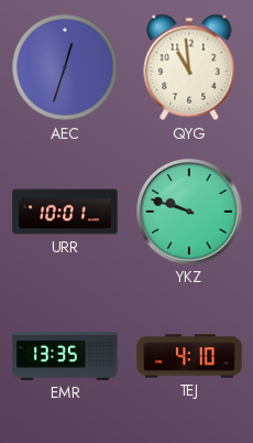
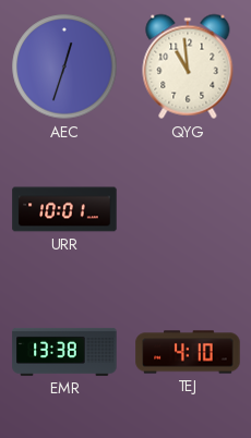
YKZ: 9:48 -> none (189, 212)
EMR: 13:35 -> 13:38 (64, 352)
